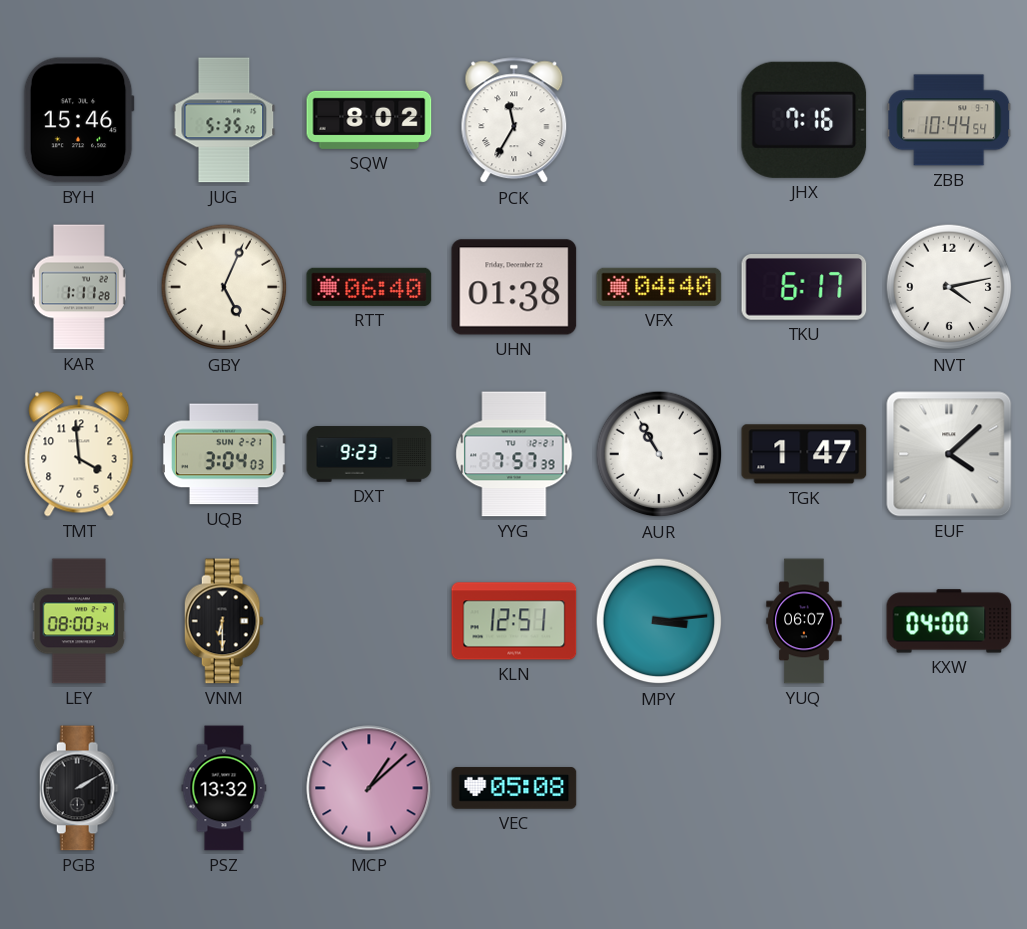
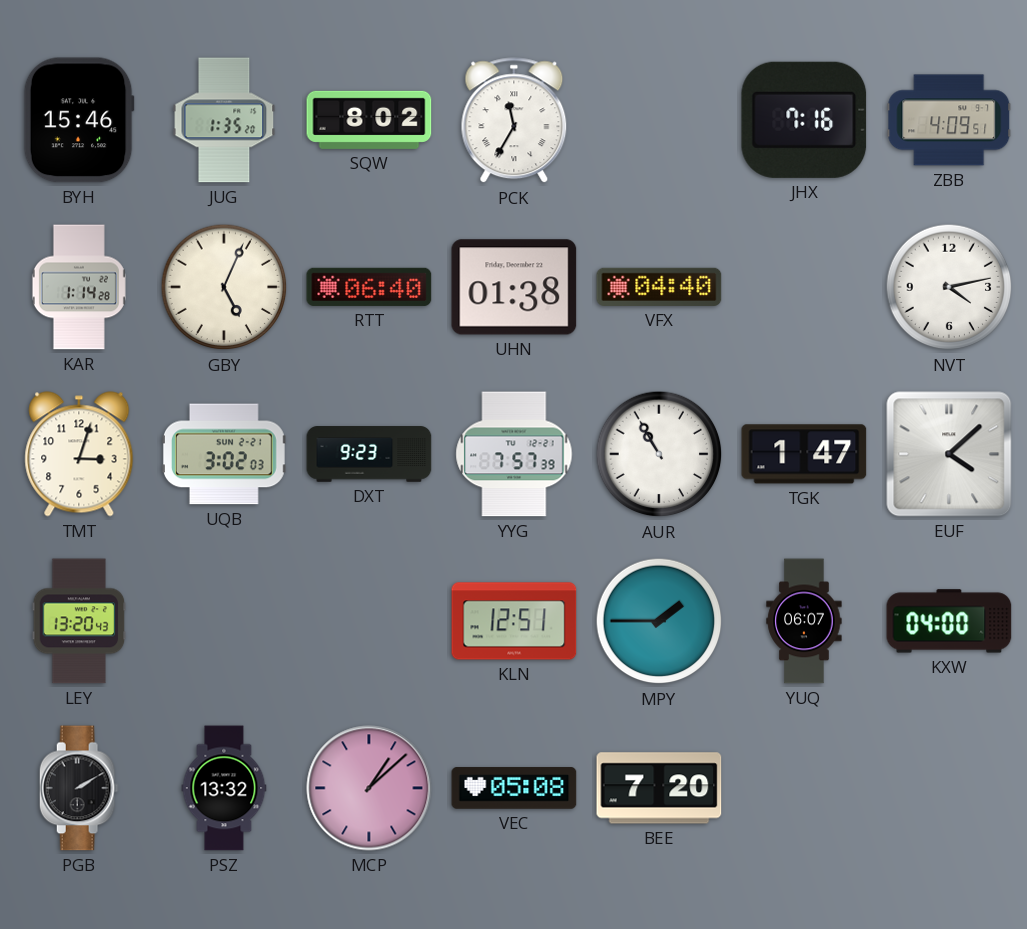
JUG: 5:35 -> 1:35 (224, 120)
ZBB: 10:44 -> 4:09 (949, 120)
KAR: 1:11 -> 1:14 (79, 287)
TKU: 6:17 -> none (804, 288)
TMT: 3:59 -> 3:03 (79, 454)
UQB: 3:04 -> 3:02 (224, 454)
LEY: 08:00 -> 13:20 (79, 621)
VNM: 6:30 -> none (224, 621)
MPY: 3:14 -> 1:45 (659, 621)
BEE: none -> 7:20 (659, 788)
